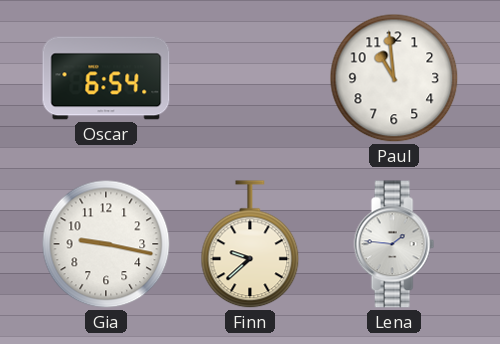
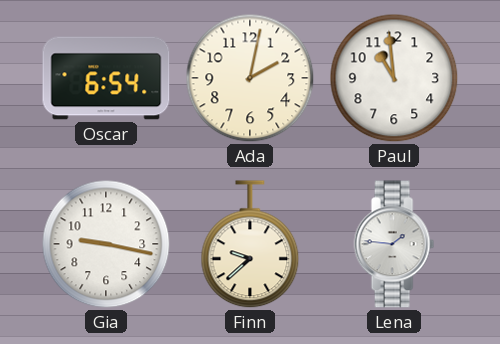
Ada: none -> 2:02 (250, 78)
